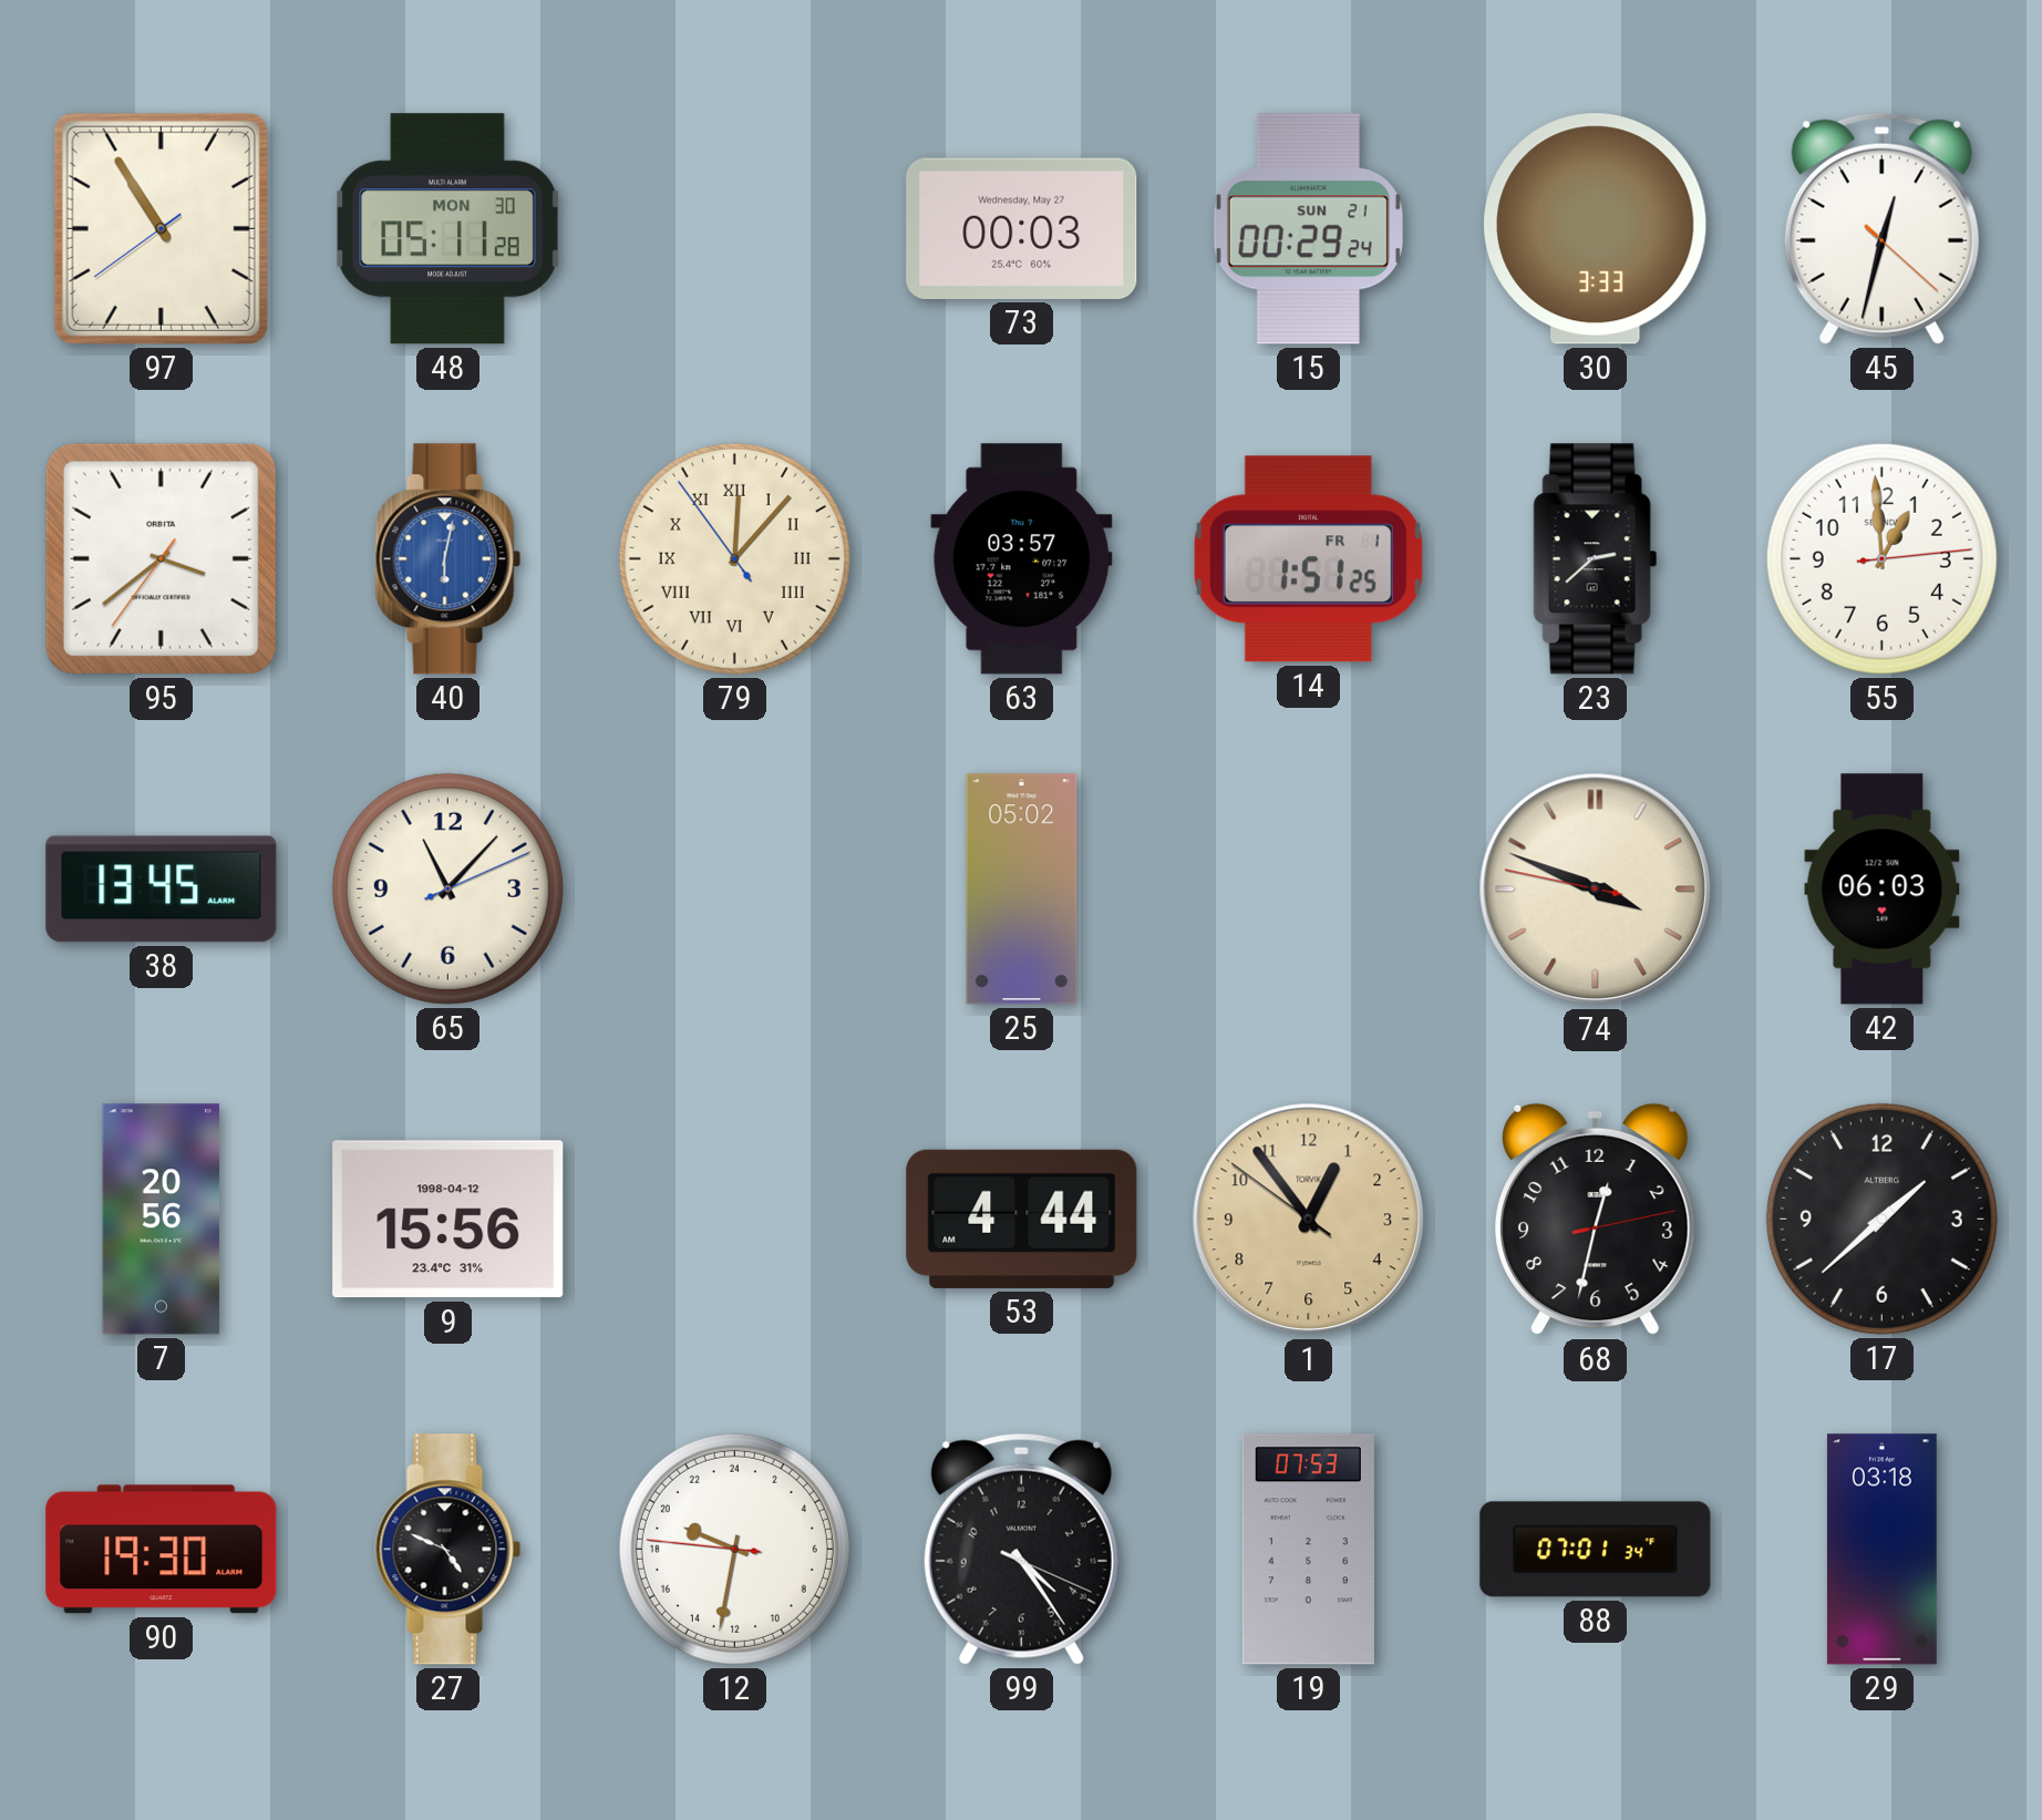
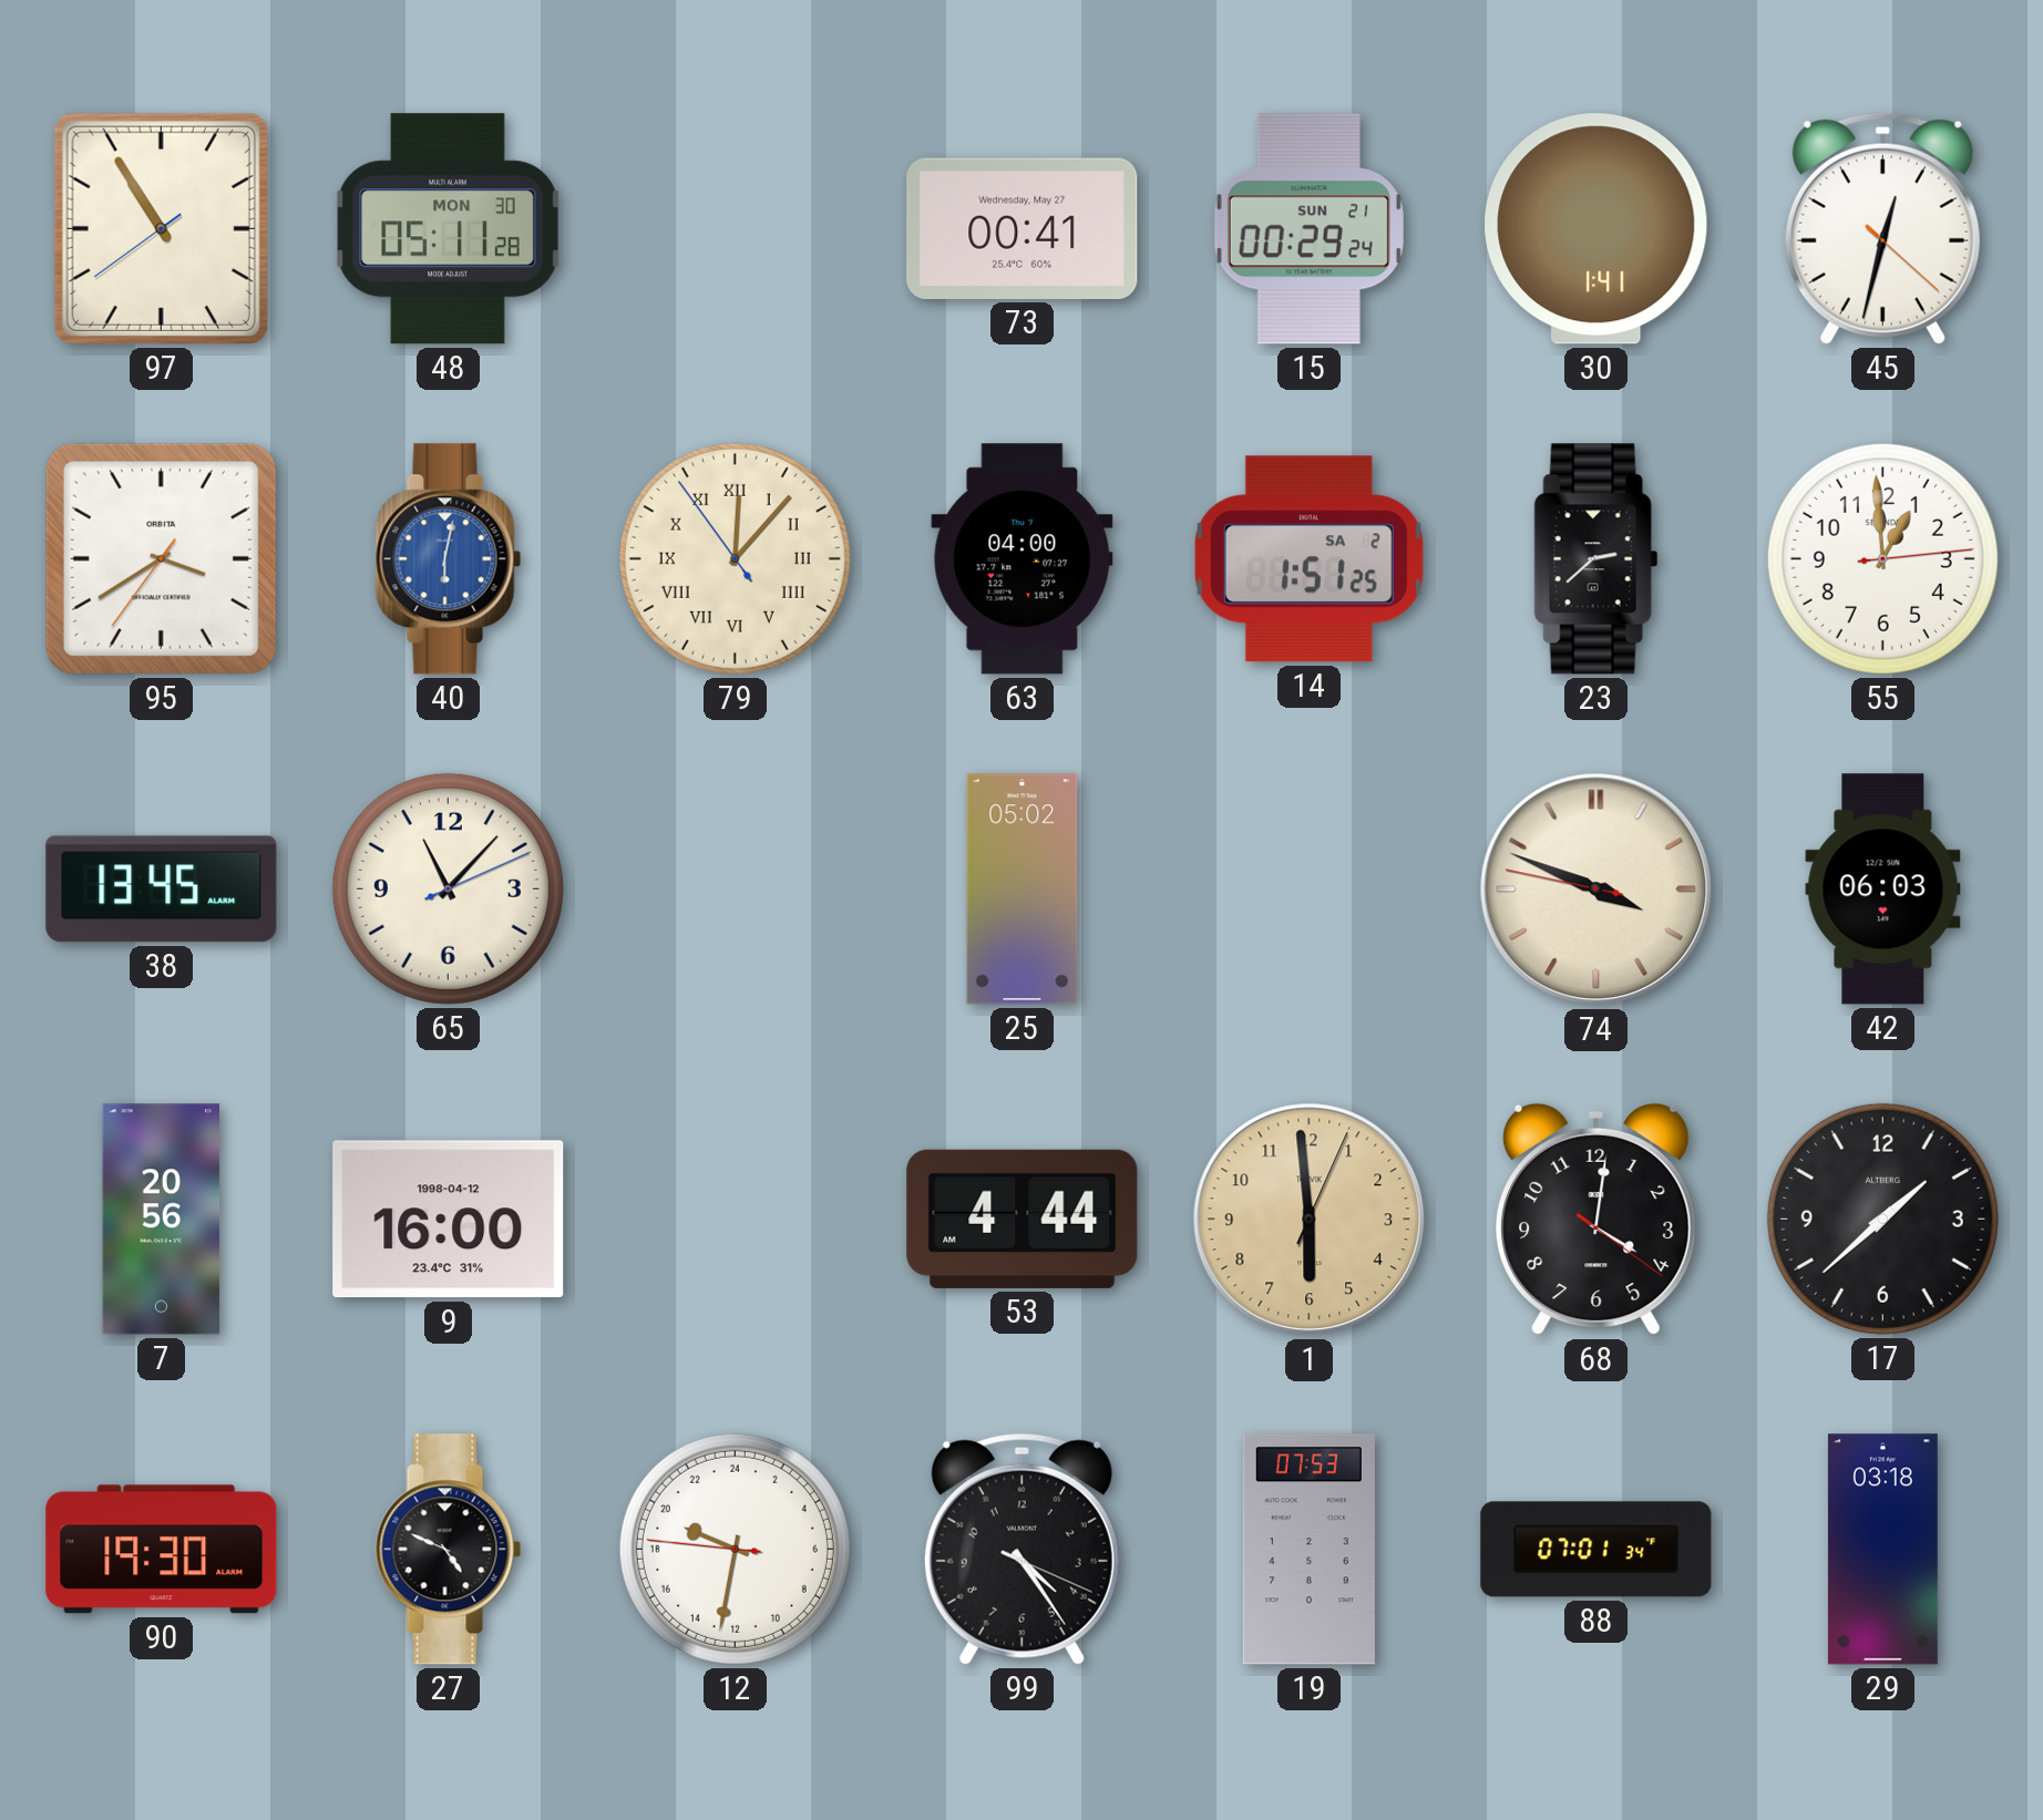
73: 00:03 -> 00:41 (1023, 228)
30: 3:33 -> 1:41 (1597, 229)
95: 3:38 -> 3:39 (161, 558)
63: 03:57 -> 04:00 (1023, 559)
14 date: FR 1 -> SA 2 (1308, 559)
9: 15:56 -> 16:00 (449, 1220)
1: 12:53 -> 5:59 (1310, 1220)
68: 12:32 -> 4:01 (1597, 1220)
